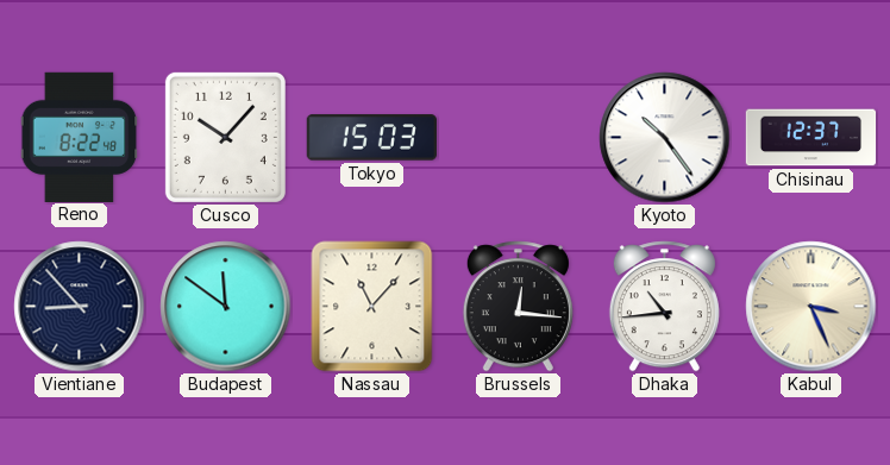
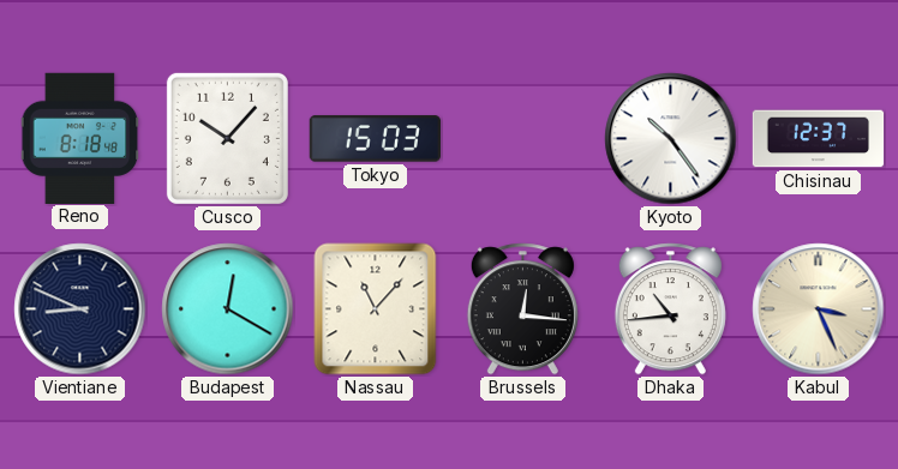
Reno: 8:22 -> 8:18 (80, 138)
Vientiane: 8:53 -> 8:49 (80, 309)
Budapest: 11:51 -> 12:20 (228, 309)
